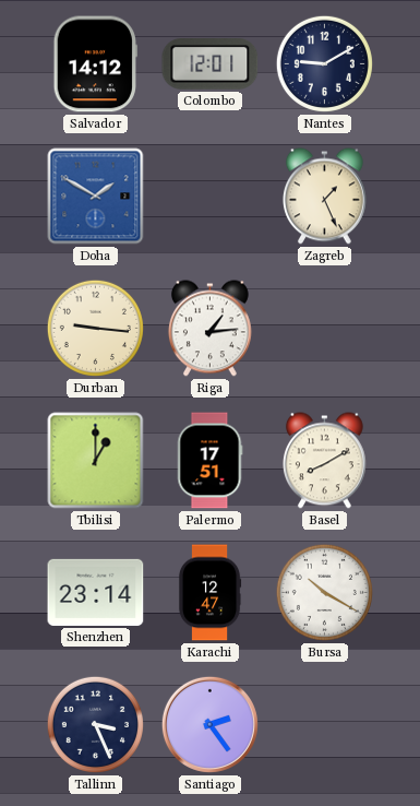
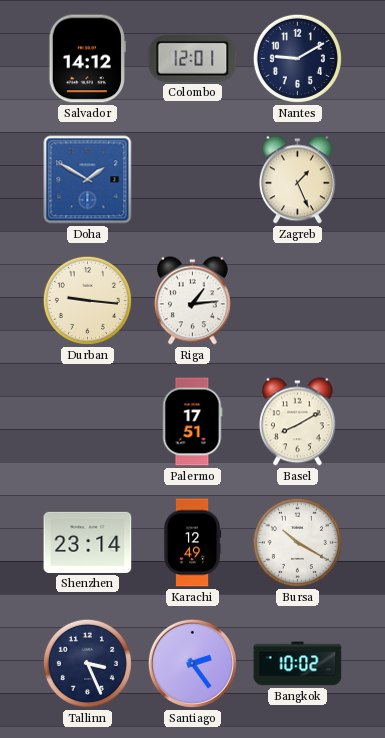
Tbilisi: 1:00 -> none (96, 461)
Karachi: 12:47 -> 12:49 (192, 543)
Bangkok: none -> 10:02 (298, 664)
